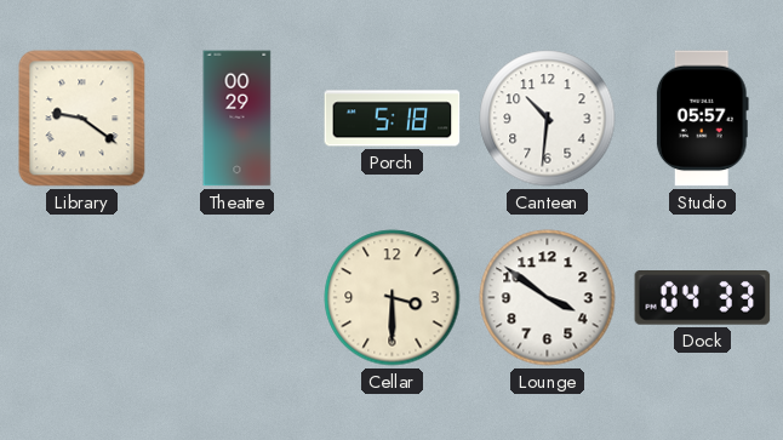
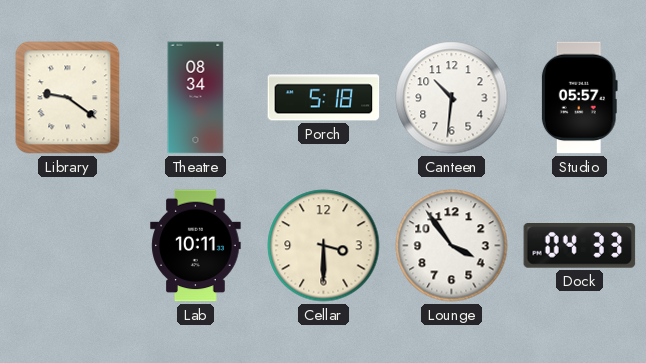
Theatre: 00:29 -> 08:34 (196, 98)
Lab: none -> 10:11 (196, 246)
Lounge: 3:51 -> 3:54 (452, 246)
